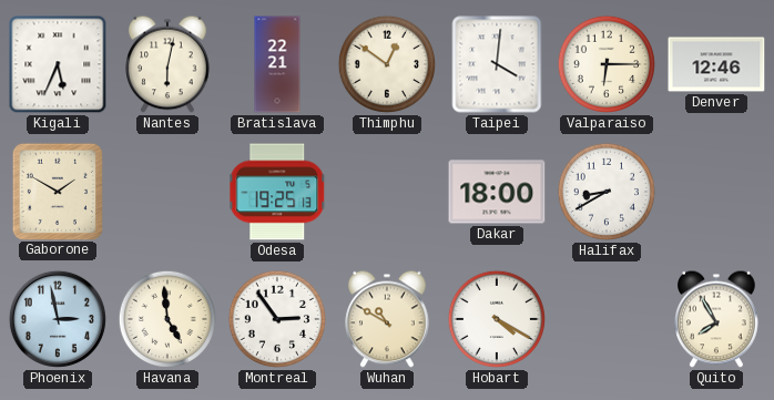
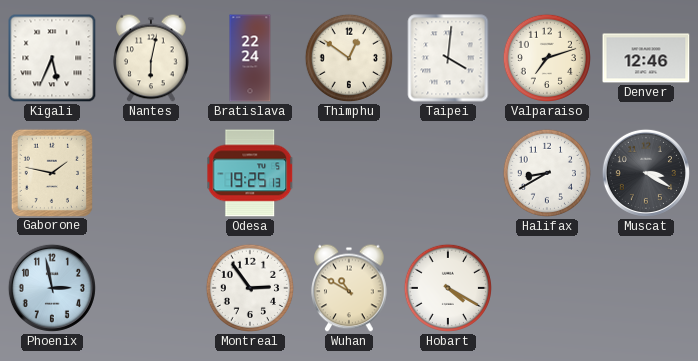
Bratislava: 22:21 -> 22:24 (250, 58)
Valparaiso: 6:15 -> 7:12 (547, 58)
Gaborone: 1:50 -> 1:47 (51, 172)
Dakar: 18:00 -> none (497, 192)
Muscat: none -> 3:20 (646, 173)
Havana: 4:59 -> none (167, 319)
Quito: 7:55 -> none (716, 319)
